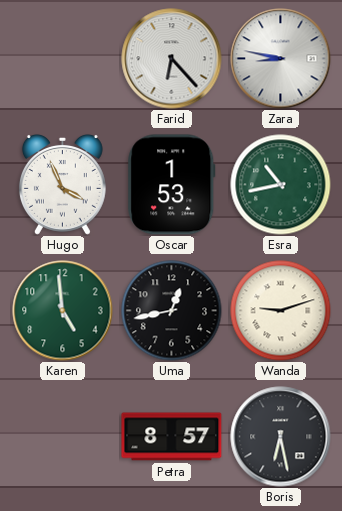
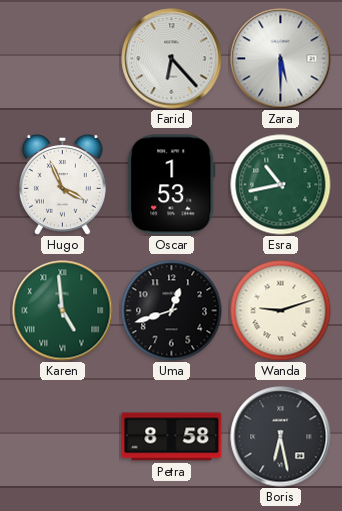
Zara: 8:47 -> 5:30 (281, 59)
Karen numerals: Arabic -> Roman (63, 311)
Uma: 12:43 -> 12:42 (172, 311)
Petra: 8:57 -> 8:58 (172, 437)
